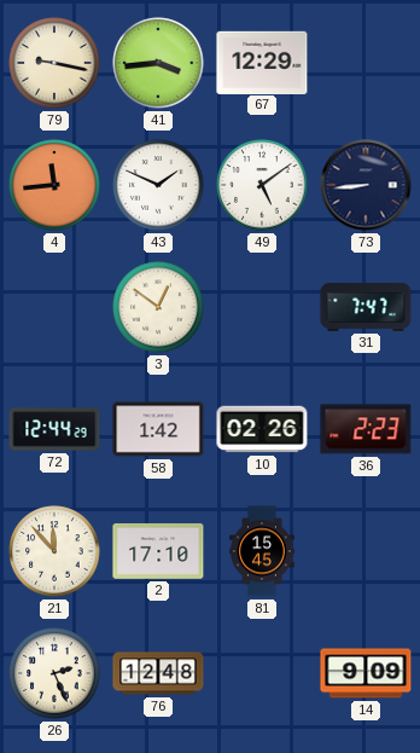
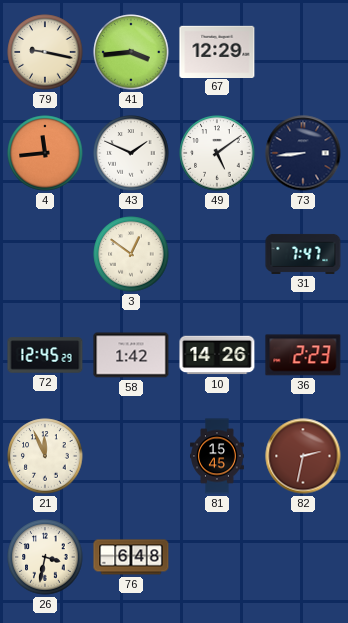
72: 12:44 -> 12:45 (45, 355)
10: 02:26 -> 14:26 (217, 355)
21: 11:53 -> 11:56 (45, 456)
2: 17:10 -> none (158, 551)
82: none -> 2:32 (303, 456)
26: 2:26 -> 3:32 (45, 557)
76: 12:48 -> 6:48 (131, 557)
14: 9:09 -> none (366, 673)
